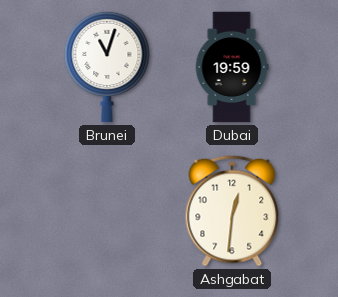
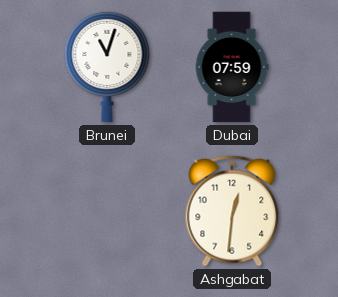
Dubai: 19:59 -> 07:59 (232, 67)
